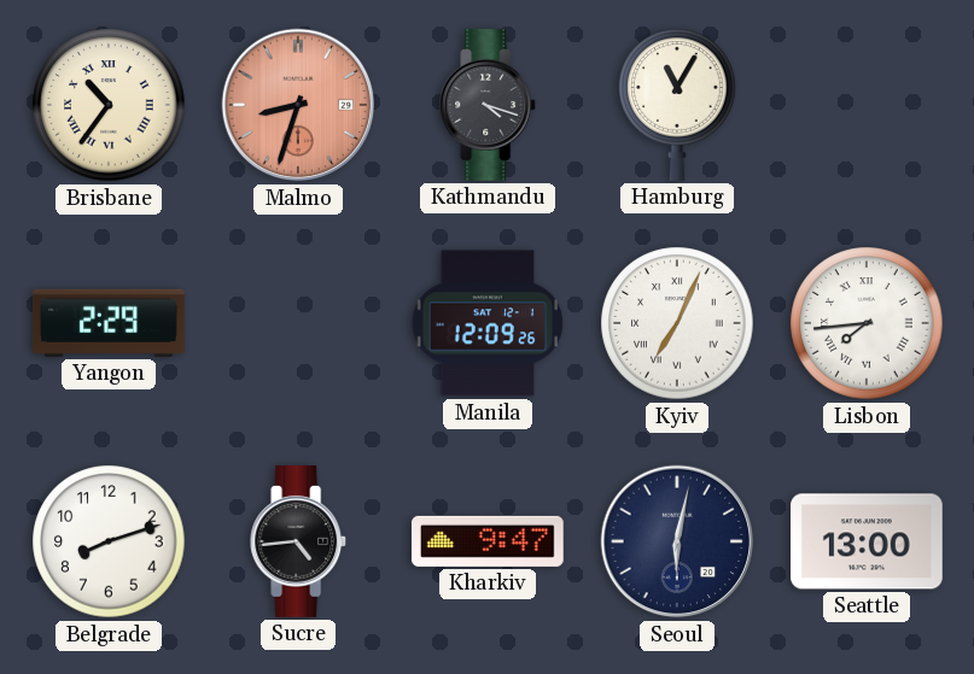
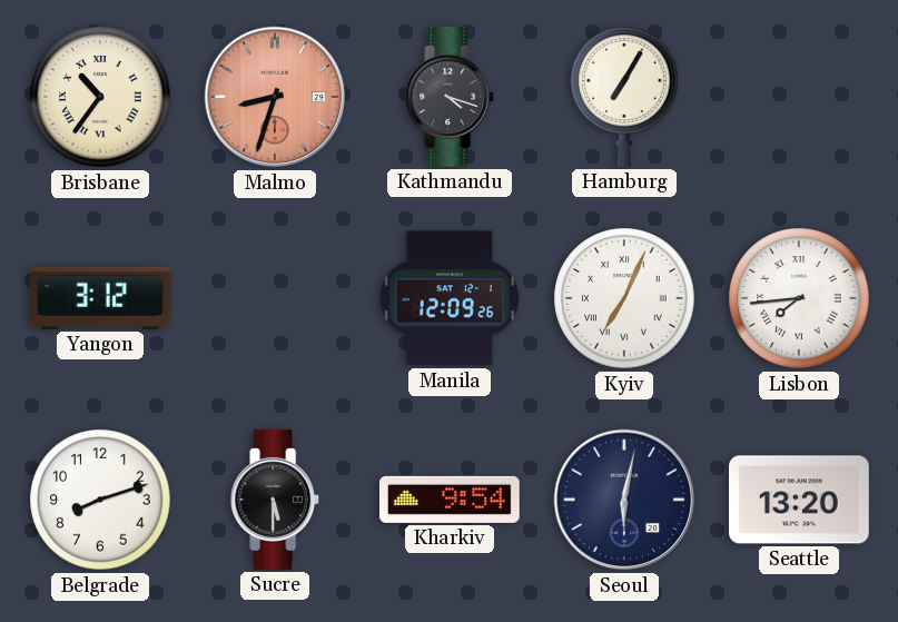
Hamburg: 11:05 -> 7:05 (624, 97)
Yangon: 2:29 -> 3:12 (100, 298)
Sucre: 4:44 -> 5:30 (276, 501)
Kharkiv: 9:47 -> 9:54 (450, 500)
Seattle: 13:00 -> 13:20 (800, 500)
